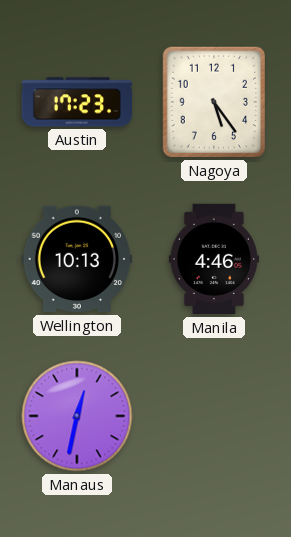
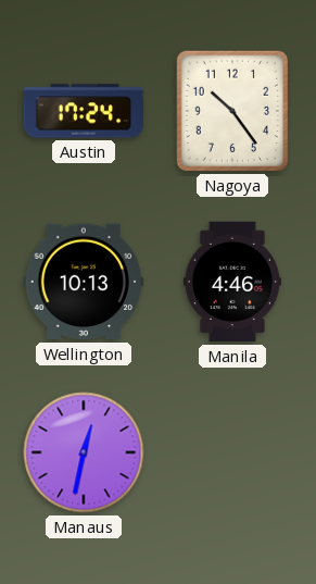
Austin: 17:23 -> 17:24 (84, 111)
Nagoya: 5:24 -> 10:24 (231, 111)
